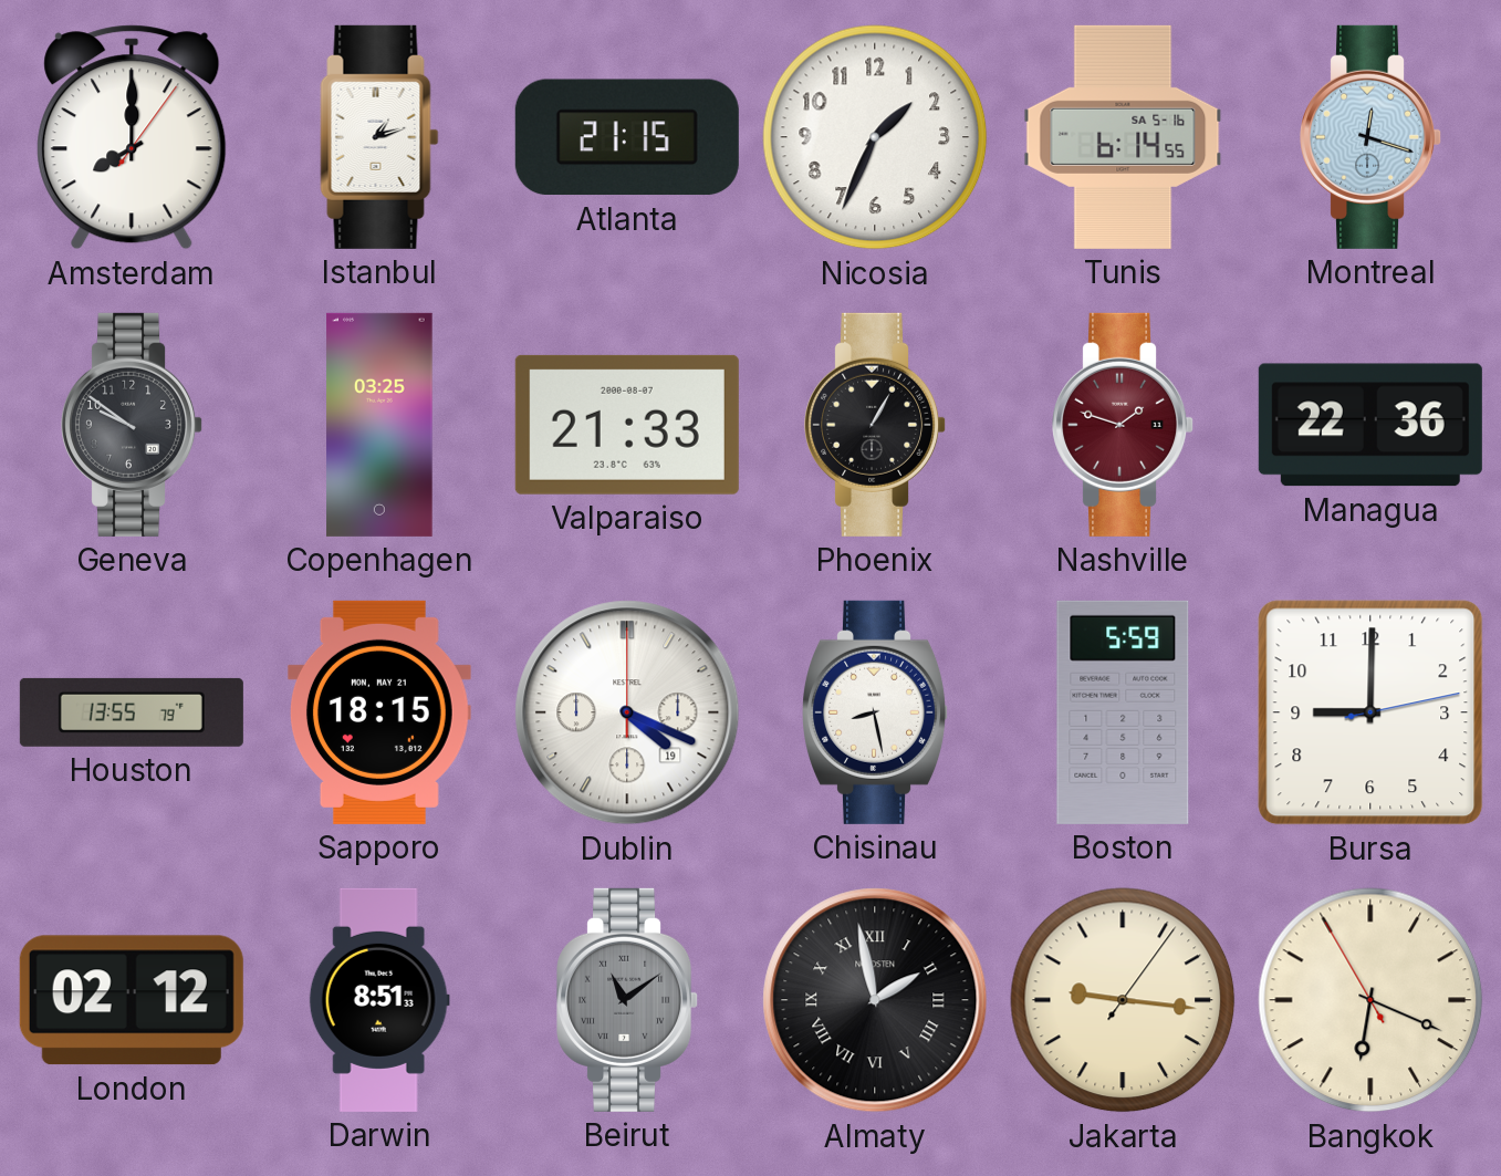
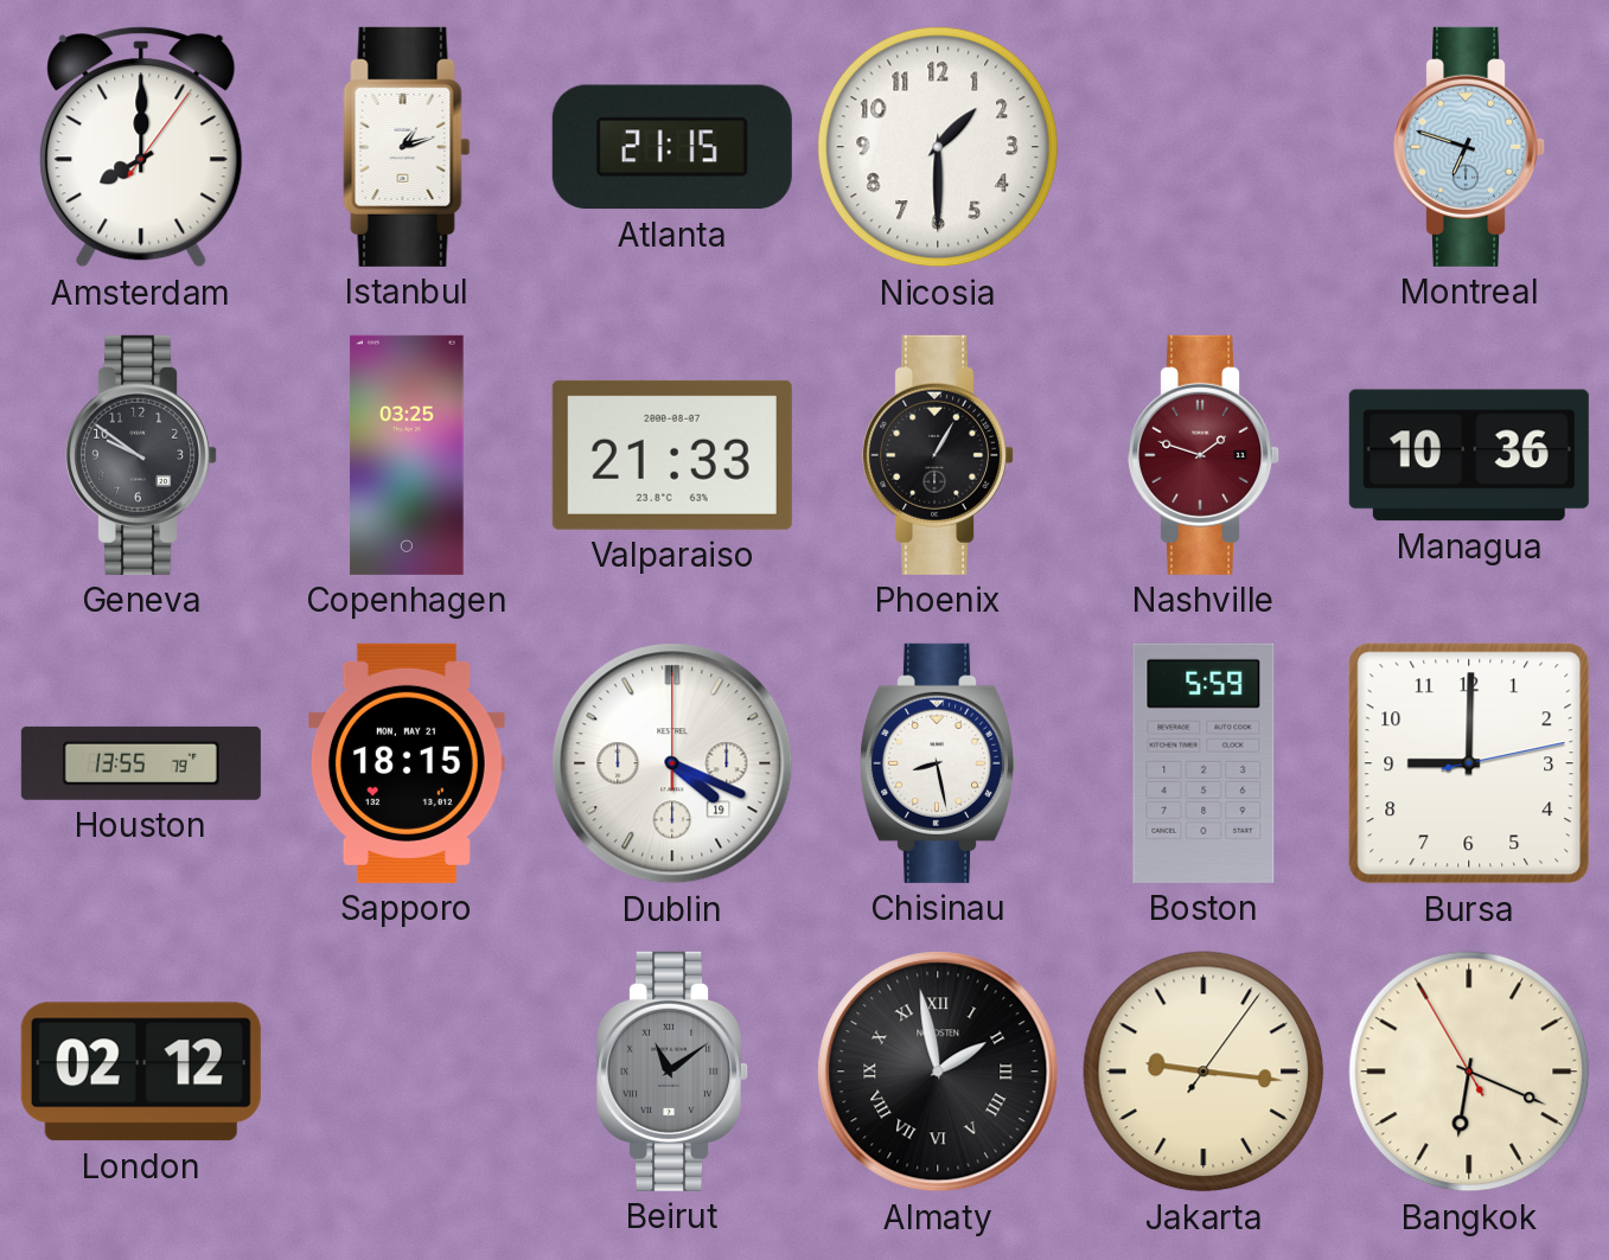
Nicosia: 1:34 -> 1:30 (938, 147)
Tunis: 6:14 -> none (1123, 137)
Montreal: 12:18 -> 6:48 (1470, 147)
Managua: 22:36 -> 10:36 (1469, 455)
Darwin: 8:51 -> none (379, 1000)
